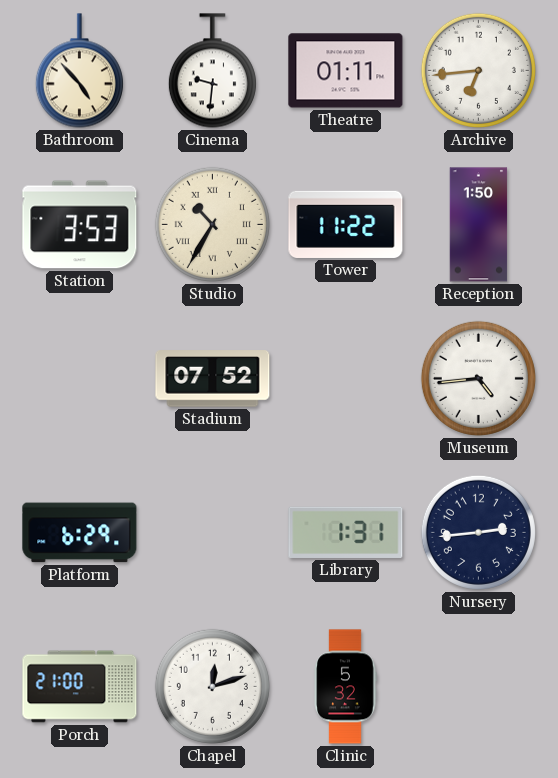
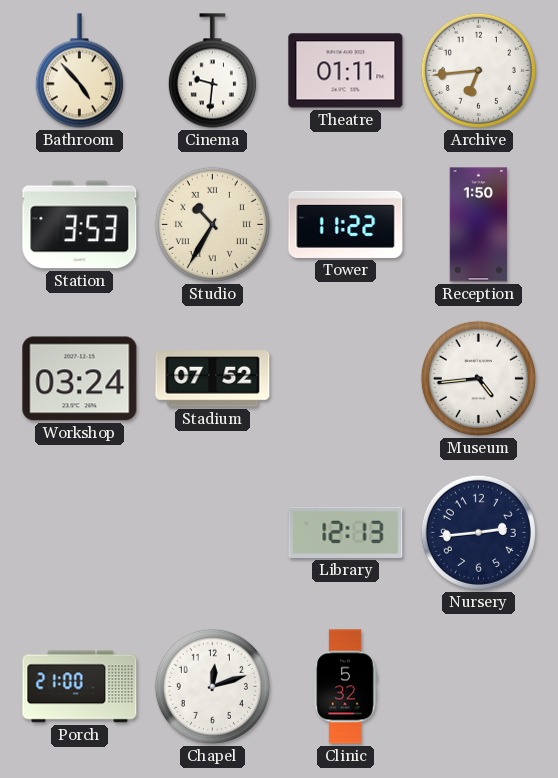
Workshop: none -> 03:24 (80, 379)
Platform: 6:29 -> none (80, 533)
Library: 1:31 -> 12:13 (346, 532)
